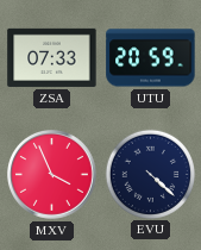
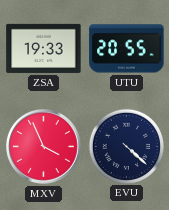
ZSA: 07:33 -> 19:33 (44, 48)
UTU: 20:59 -> 20:55 (127, 49)
